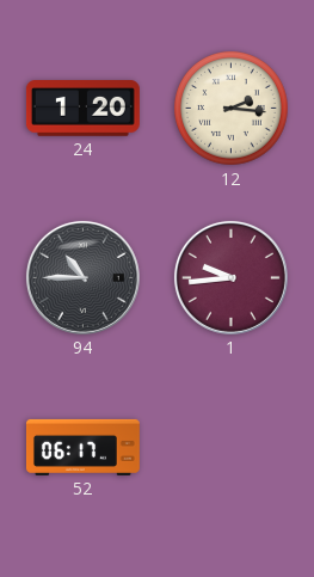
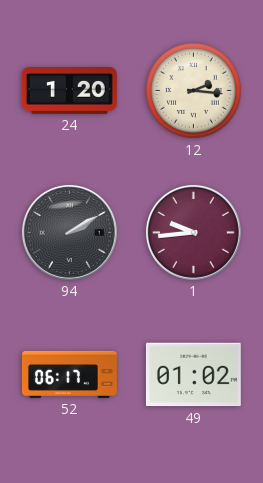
94: 10:45 -> 2:10 (69, 232)
49: none -> 01:02 (193, 375)
